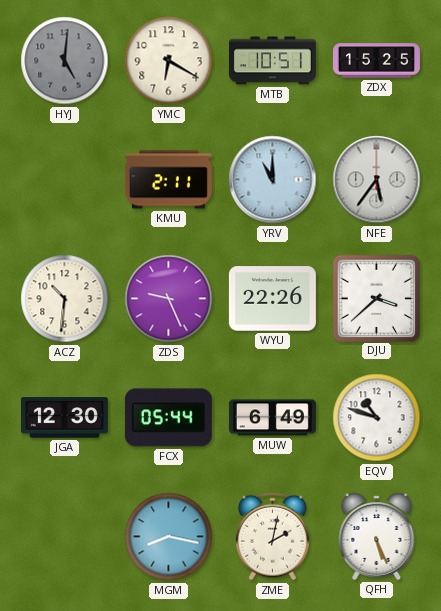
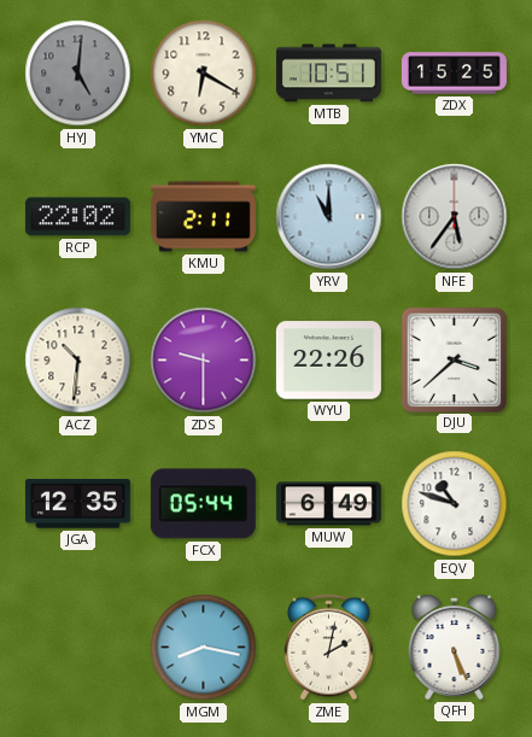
RCP: none -> 22:02 (77, 217)
ZDS: 9:26 -> 9:30 (204, 361)
JGA: 12:30 -> 12:35 (77, 504)
